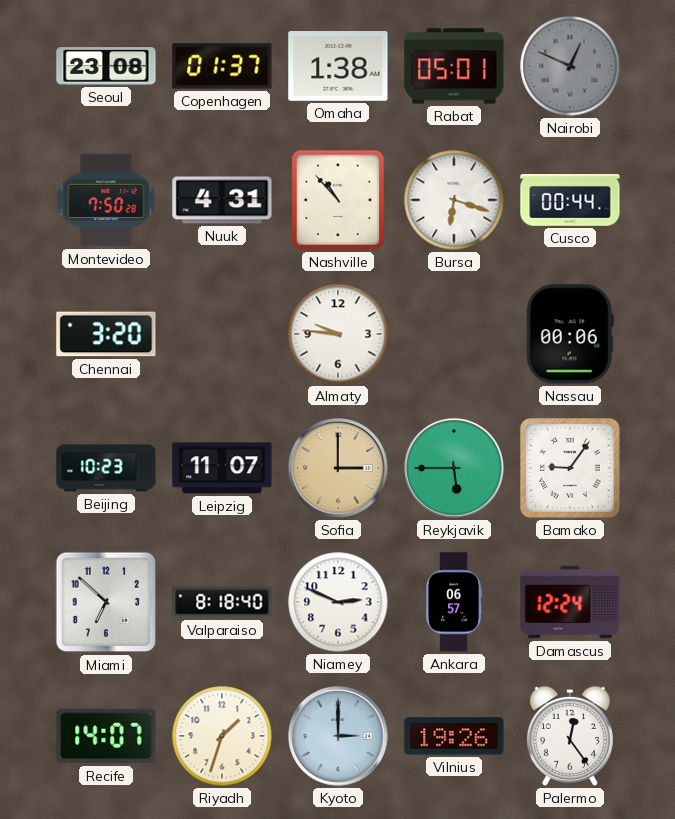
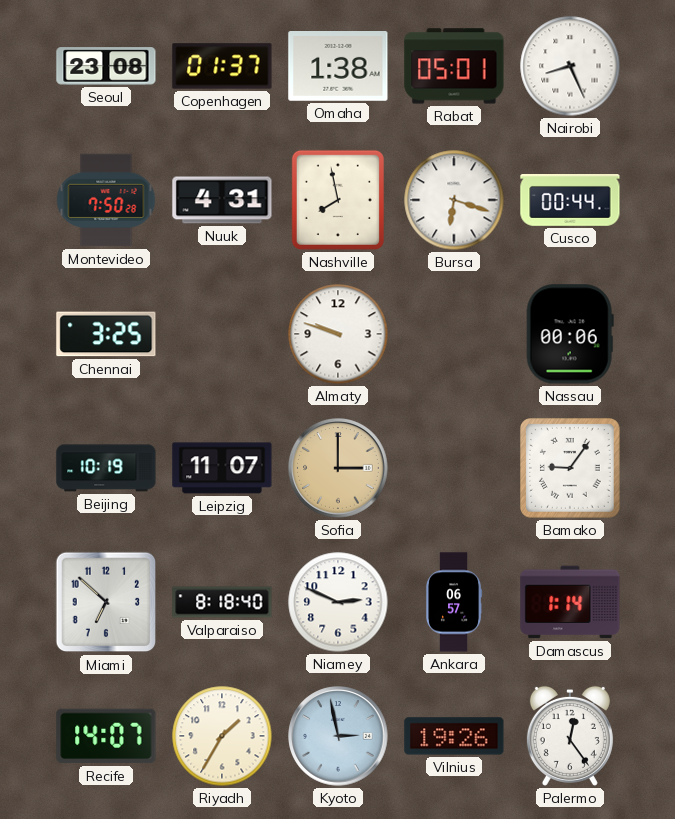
Nairobi: 12:49 -> 8:26 (570, 66)
Nairobi dial: grey -> white (570, 66)
Nashville: 10:53 -> 7:58 (338, 200)
Chennai: 3:20 -> 3:25 (106, 334)
Almaty: 9:46 -> 9:48 (338, 334)
Beijing: 10:23 -> 10:19 (106, 468)
Reykjavik: 5:45 -> none (454, 468)
Damascus: 12:24 -> 1:14 (570, 602)
Riyadh: 1:33 -> 1:35 (222, 736)
Kyoto: 3:00 -> 2:58 (338, 736)
